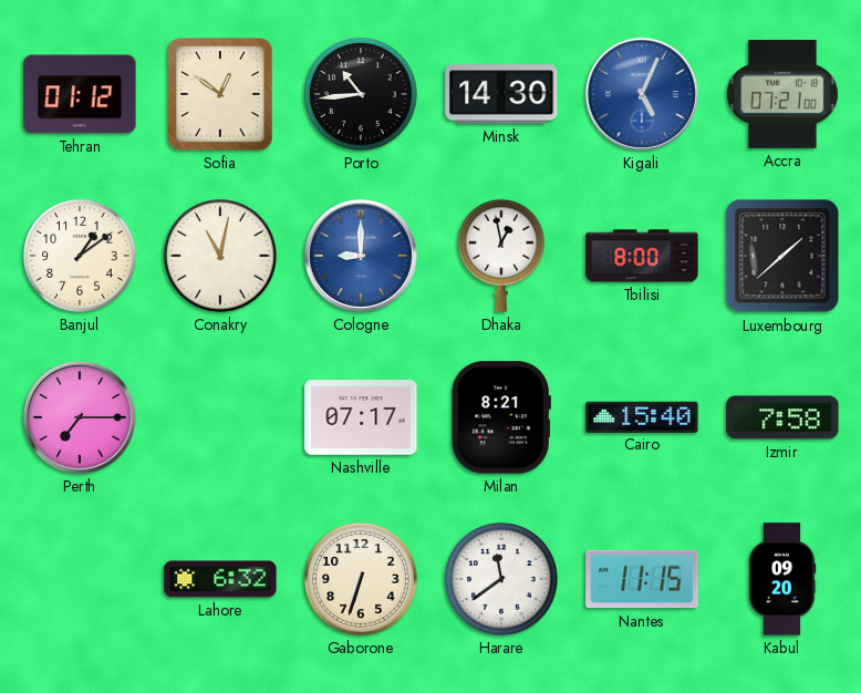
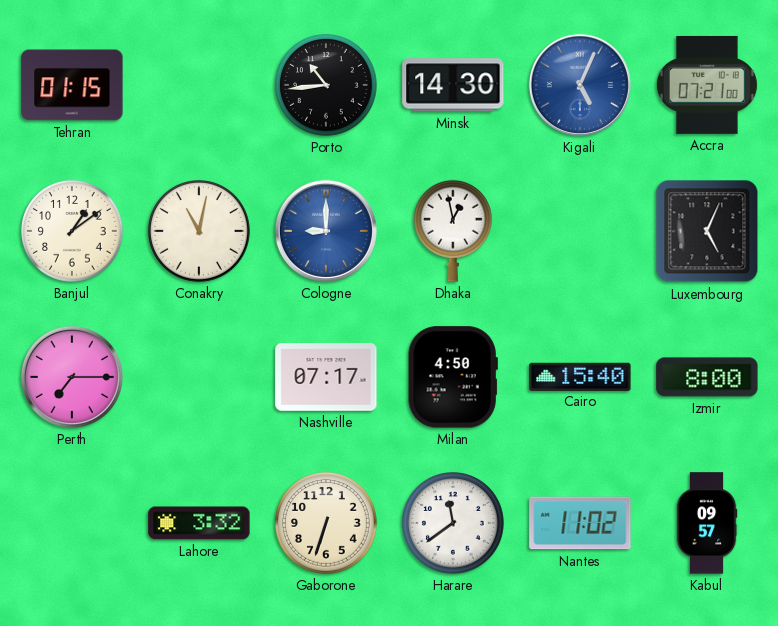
Tehran: 01:12 -> 01:15 (72, 85)
Sofia: 12:51 -> none (220, 94)
Tbilisi: 8:00 -> none (642, 256)
Luxembourg: 1:38 -> 5:04 (707, 231)
Milan: 8:21 -> 4:50 (453, 377)
Izmir: 7:58 -> 8:00 (707, 377)
Lahore: 6:32 -> 3:32 (199, 523)
Nantes: 11:15 -> 11:02 (580, 523)
Kabul: 09:20 -> 09:57 (707, 523)
